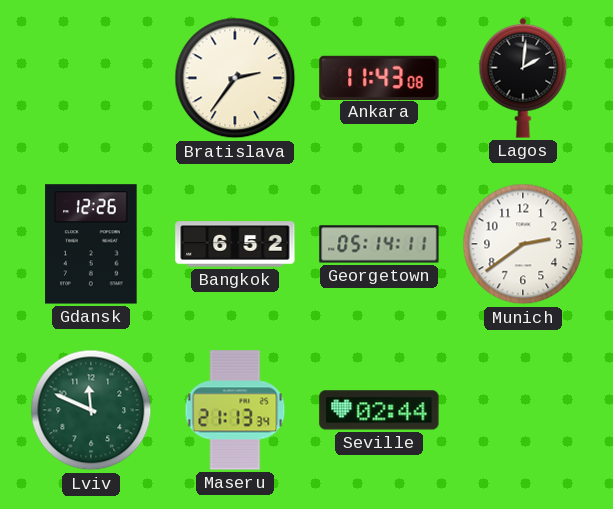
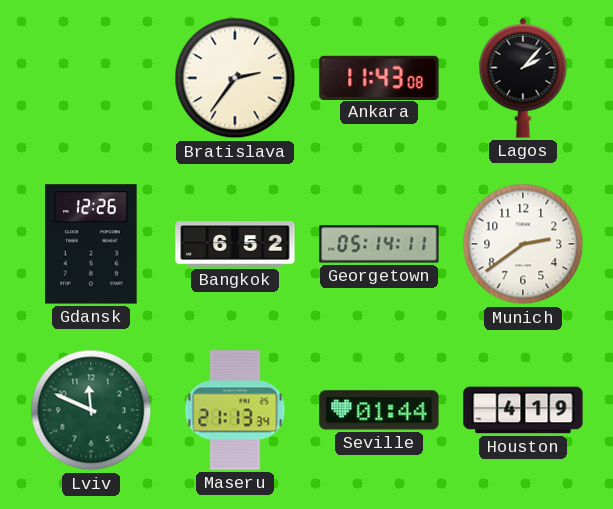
Lagos: 2:01 -> 2:07 (523, 78)
Seville: 02:44 -> 01:44 (379, 410)
Houston: none -> 4:19 (523, 410)
